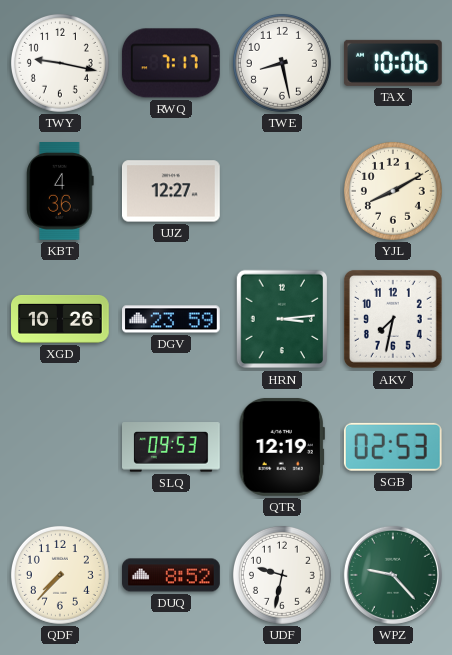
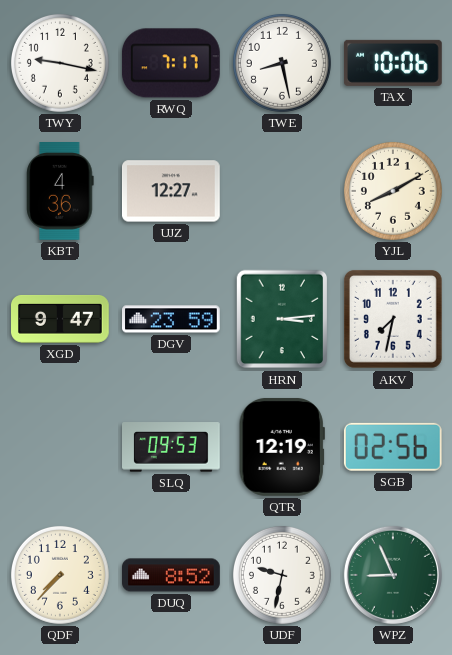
XGD: 10:26 -> 9:47 (61, 319)
SGB: 02:53 -> 02:56 (393, 447)
WPZ: 9:23 -> 8:56 (393, 575)
